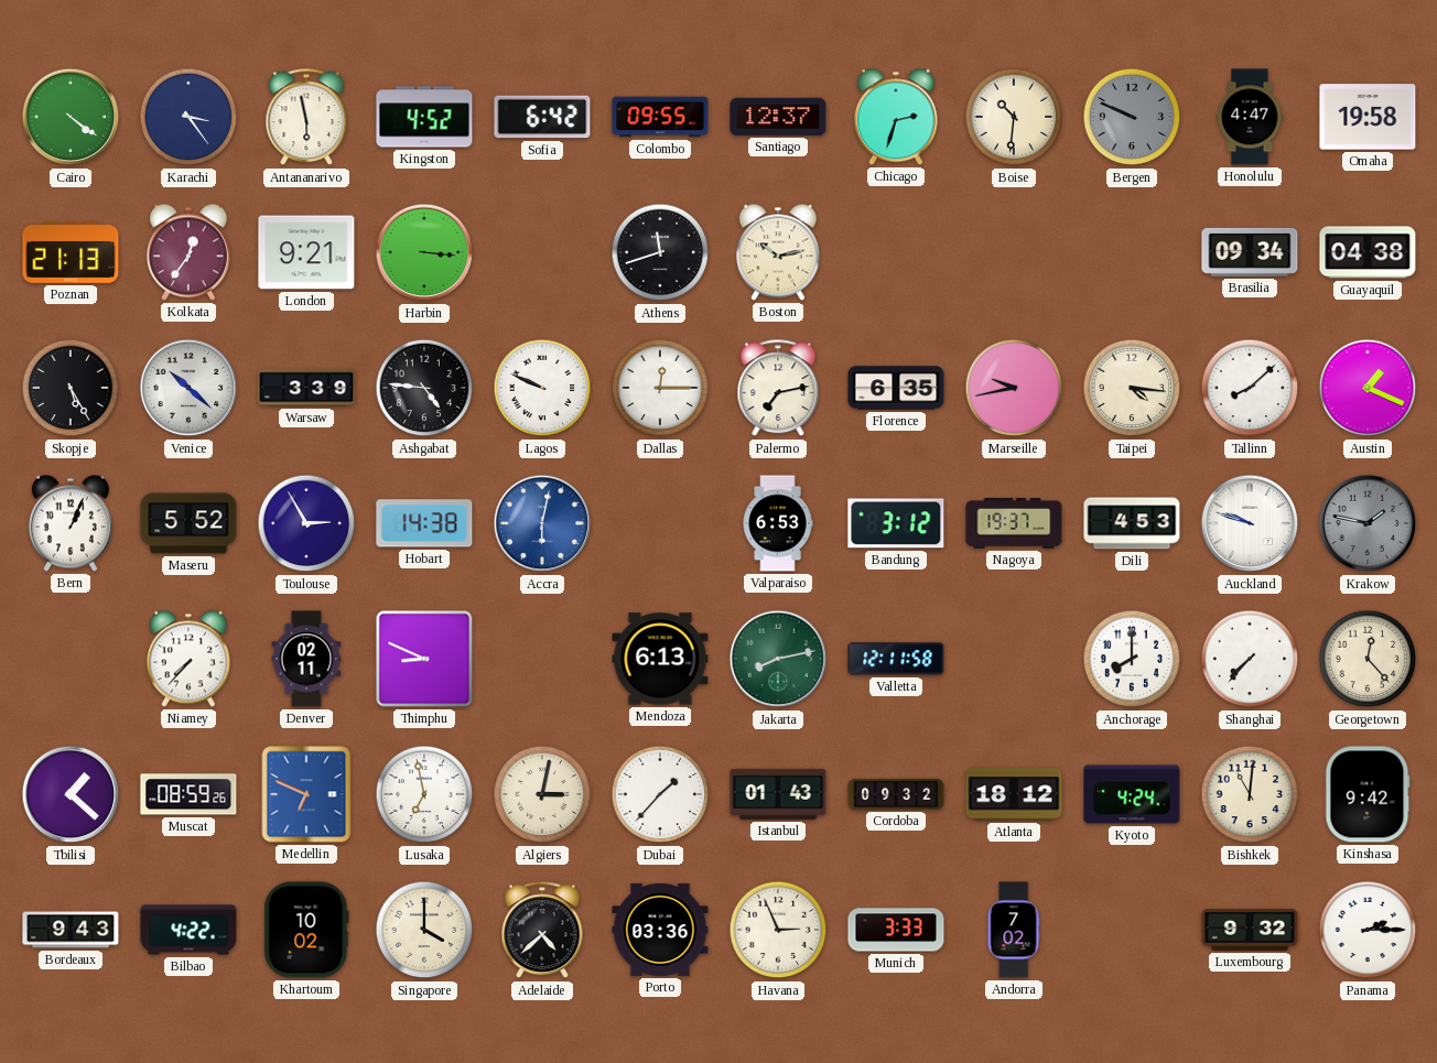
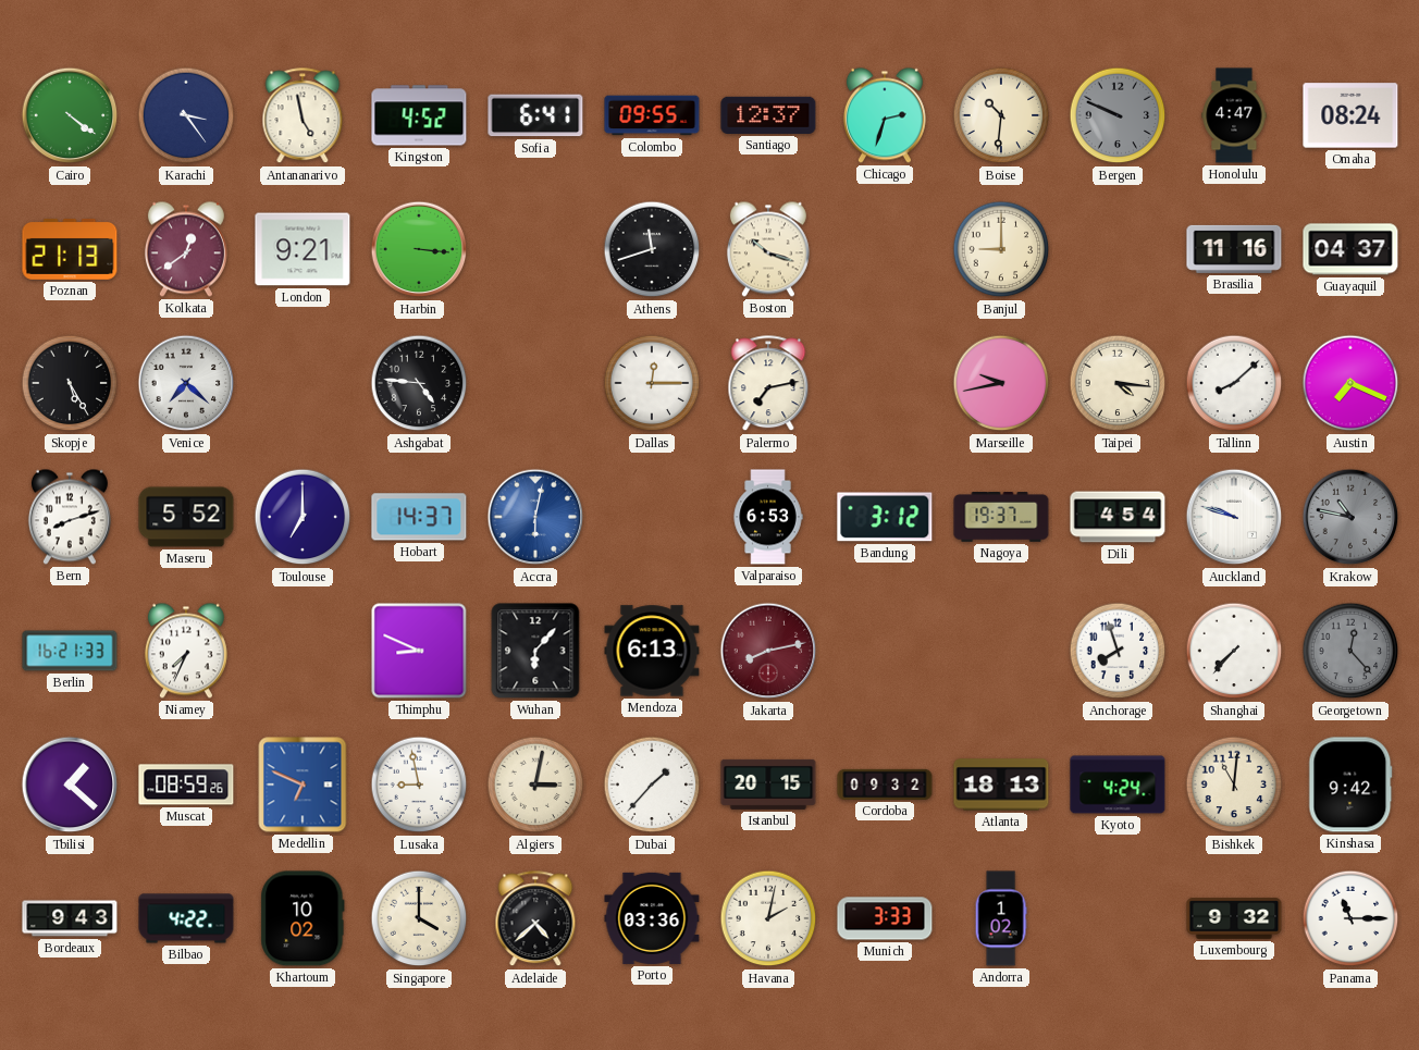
Antananarivo: 5:58 -> 4:58 (303, 116)
Sofia: 6:42 -> 6:41 (535, 115)
Omaha: 19:58 -> 08:24 (1350, 115)
Kolkata: 12:36 -> 12:39 (186, 249)
Boston: 10:13 -> 10:18 (768, 249)
Banjul: none -> 9:00 (1001, 249)
Brasilia: 09:34 -> 11:16 (1234, 249)
Guayaquil: 04:38 -> 04:37 (1350, 249)
Venice: 10:22 -> 7:22 (186, 383)
Warsaw: 3:39 -> none (306, 388)
Lagos: 9:49 -> none (542, 388)
Florence: 6:35 -> none (896, 388)
Austin: 1:19 -> 7:19 (1350, 383)
Bern: 1:04 -> 8:12 (70, 517)
Toulouse: 2:55 -> 7:00 (303, 517)
Hobart: 14:38 -> 14:37 (419, 517)
Dili: 4:53 -> 4:54 (1118, 517)
Krakow: 1:47 -> 10:47 (1350, 517)
Berlin: none -> 16:21 (70, 651)
Niamey: 7:37 -> 7:34 (186, 651)
Denver: 02:11 -> none (306, 659)
Wuhan: none -> 6:07 (535, 651)
Jakarta dial: green -> burgundy (768, 651)
Valletta: 12:11 -> none (896, 659)
Anchorage: 8:00 -> 7:57 (1118, 651)
Georgetown dial: cream -> grey (1350, 651)
Lusaka: 6:58 -> 8:58 (419, 785)
Istanbul: 01:43 -> 20:15 (768, 785)
Atlanta: 18:12 -> 18:13 (1001, 785)
Havana: 2:56 -> 2:02 (768, 918)
Andorra: 7:02 -> 1:02 (1001, 918)
Panama: 2:15 -> 11:15 (1350, 918)
